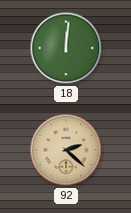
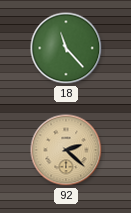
18: 12:01 -> 11:23 (66, 48)
